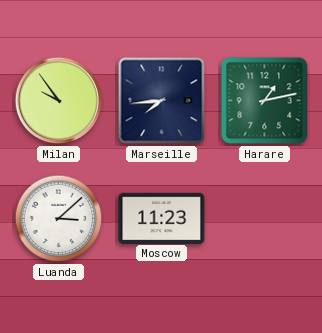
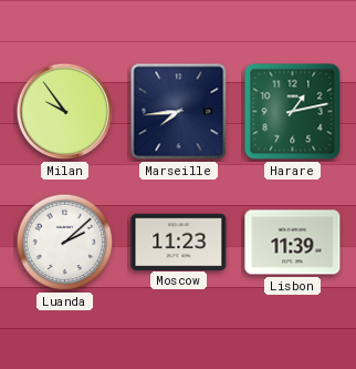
Luanda: 3:08 -> 2:08 (65, 243)
Lisbon: none -> 11:39 (293, 243)
